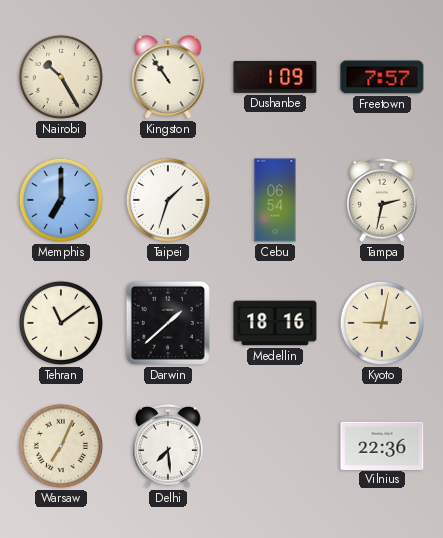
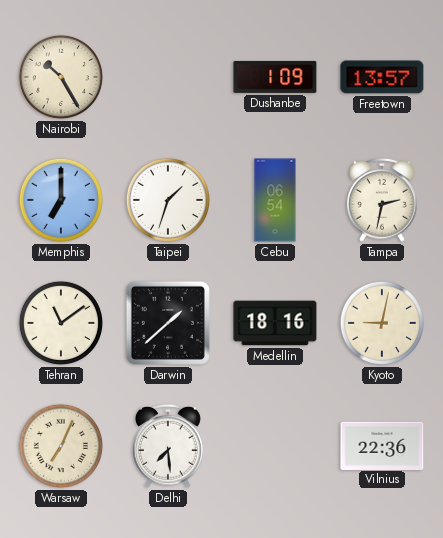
Kingston: 10:54 -> none (168, 77)
Freetown: 7:57 -> 13:57 (382, 77)
